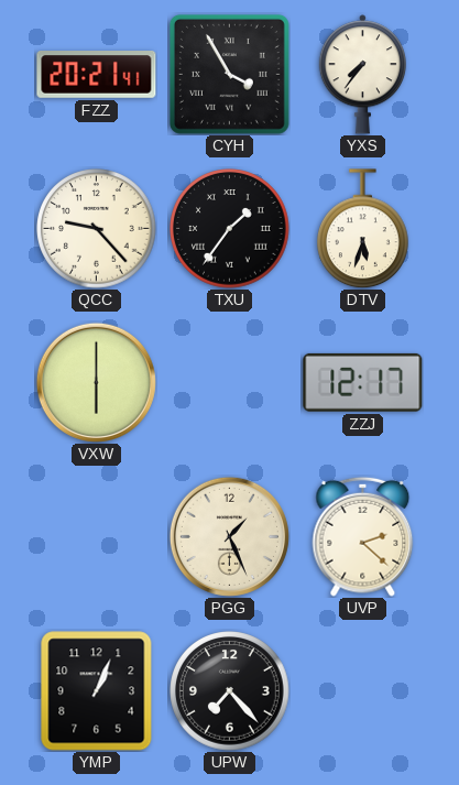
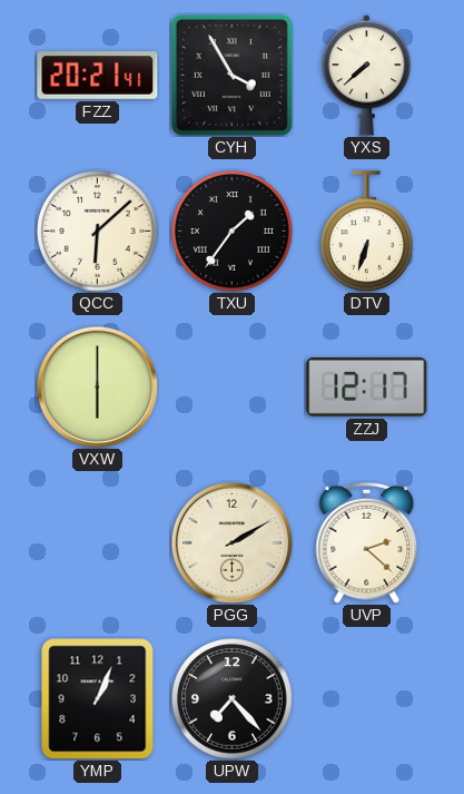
YXS: 7:36 -> 7:38 (366, 76)
QCC: 9:23 -> 6:08 (98, 232)
DTV: 5:33 -> 6:33 (367, 232)
PGG: 1:26 -> 2:10 (231, 542)
